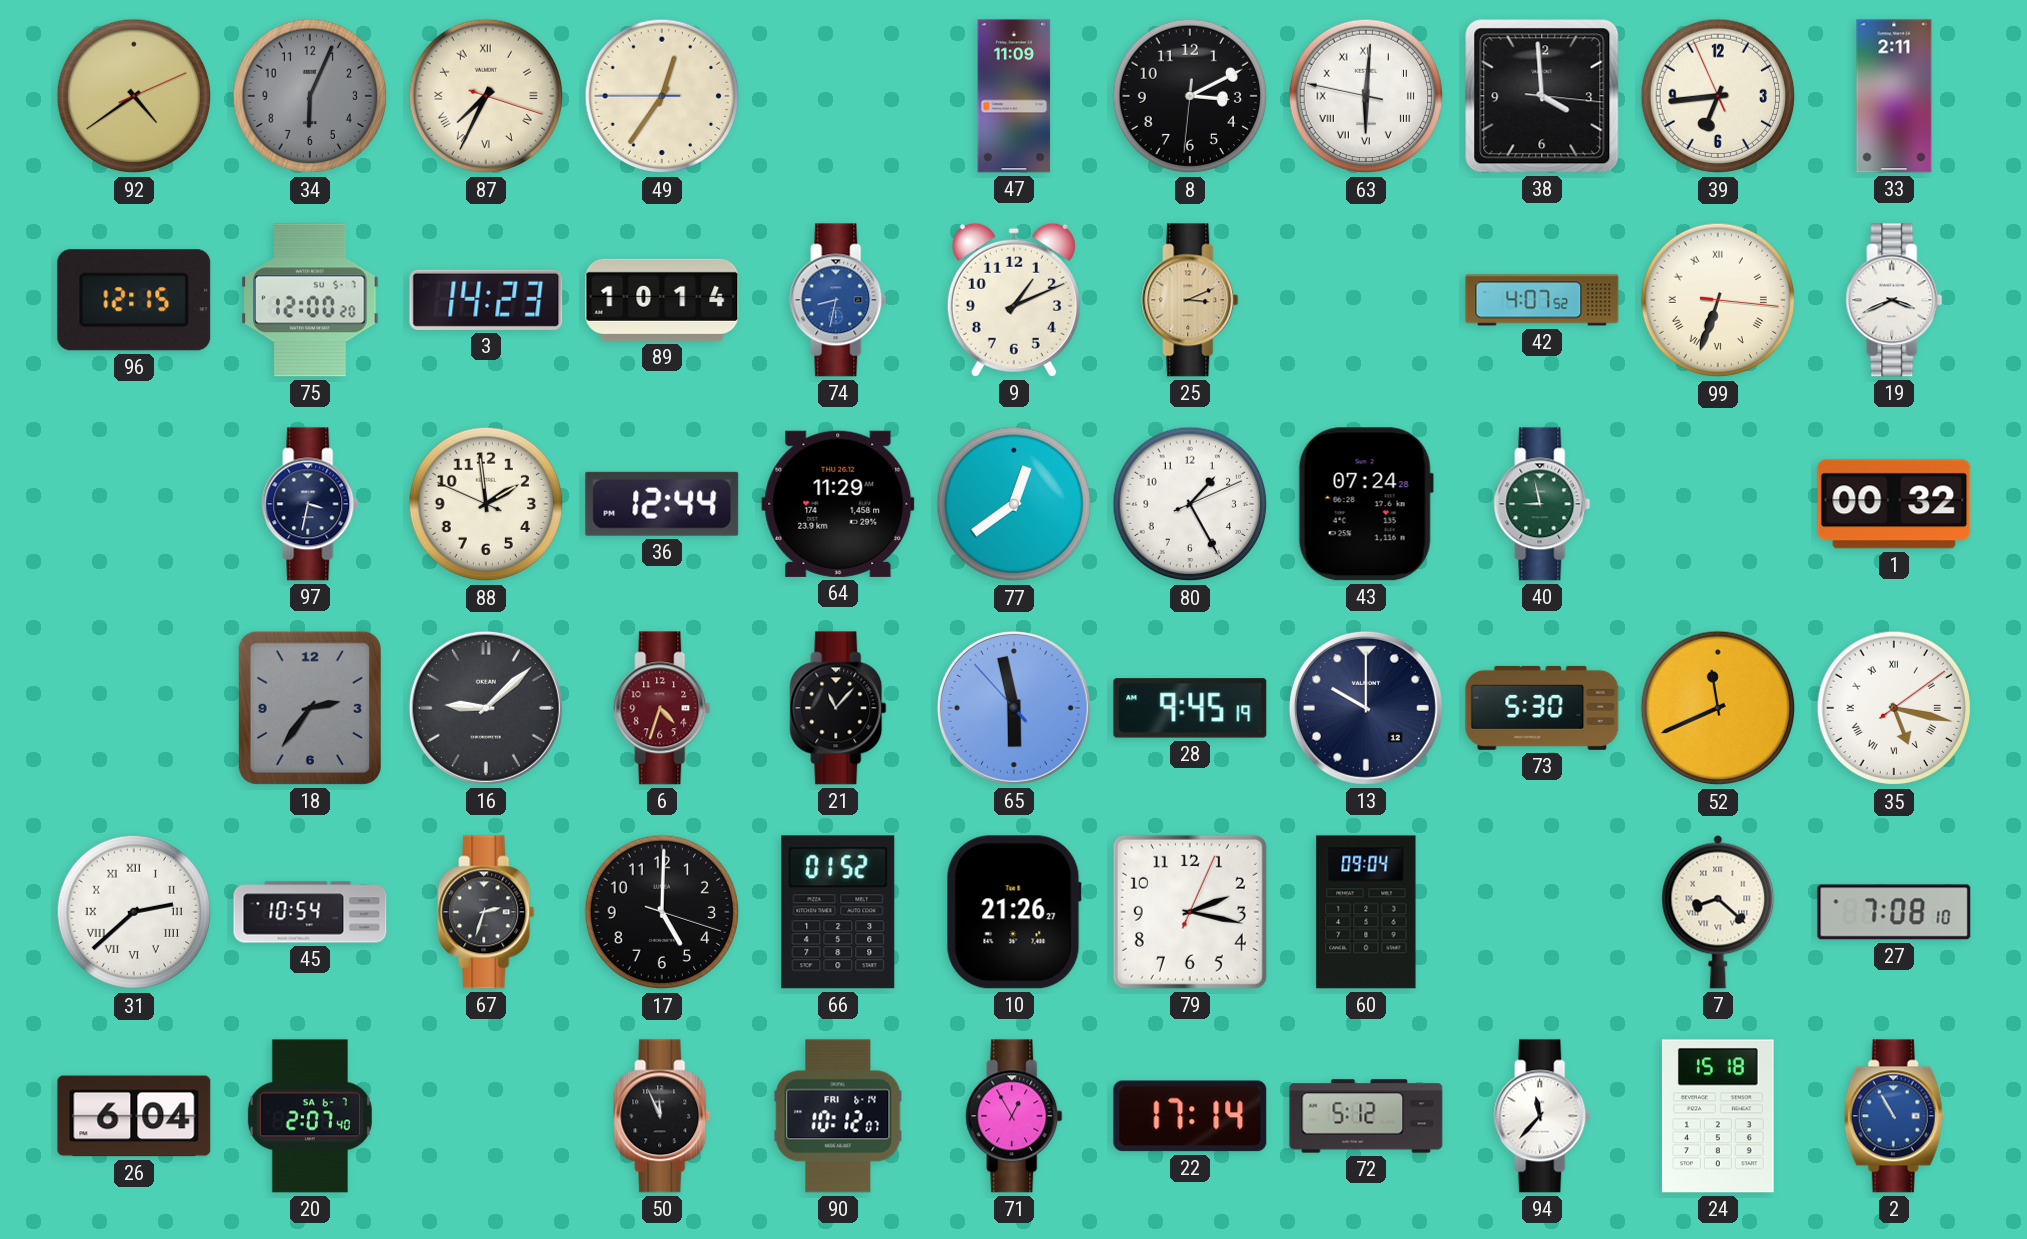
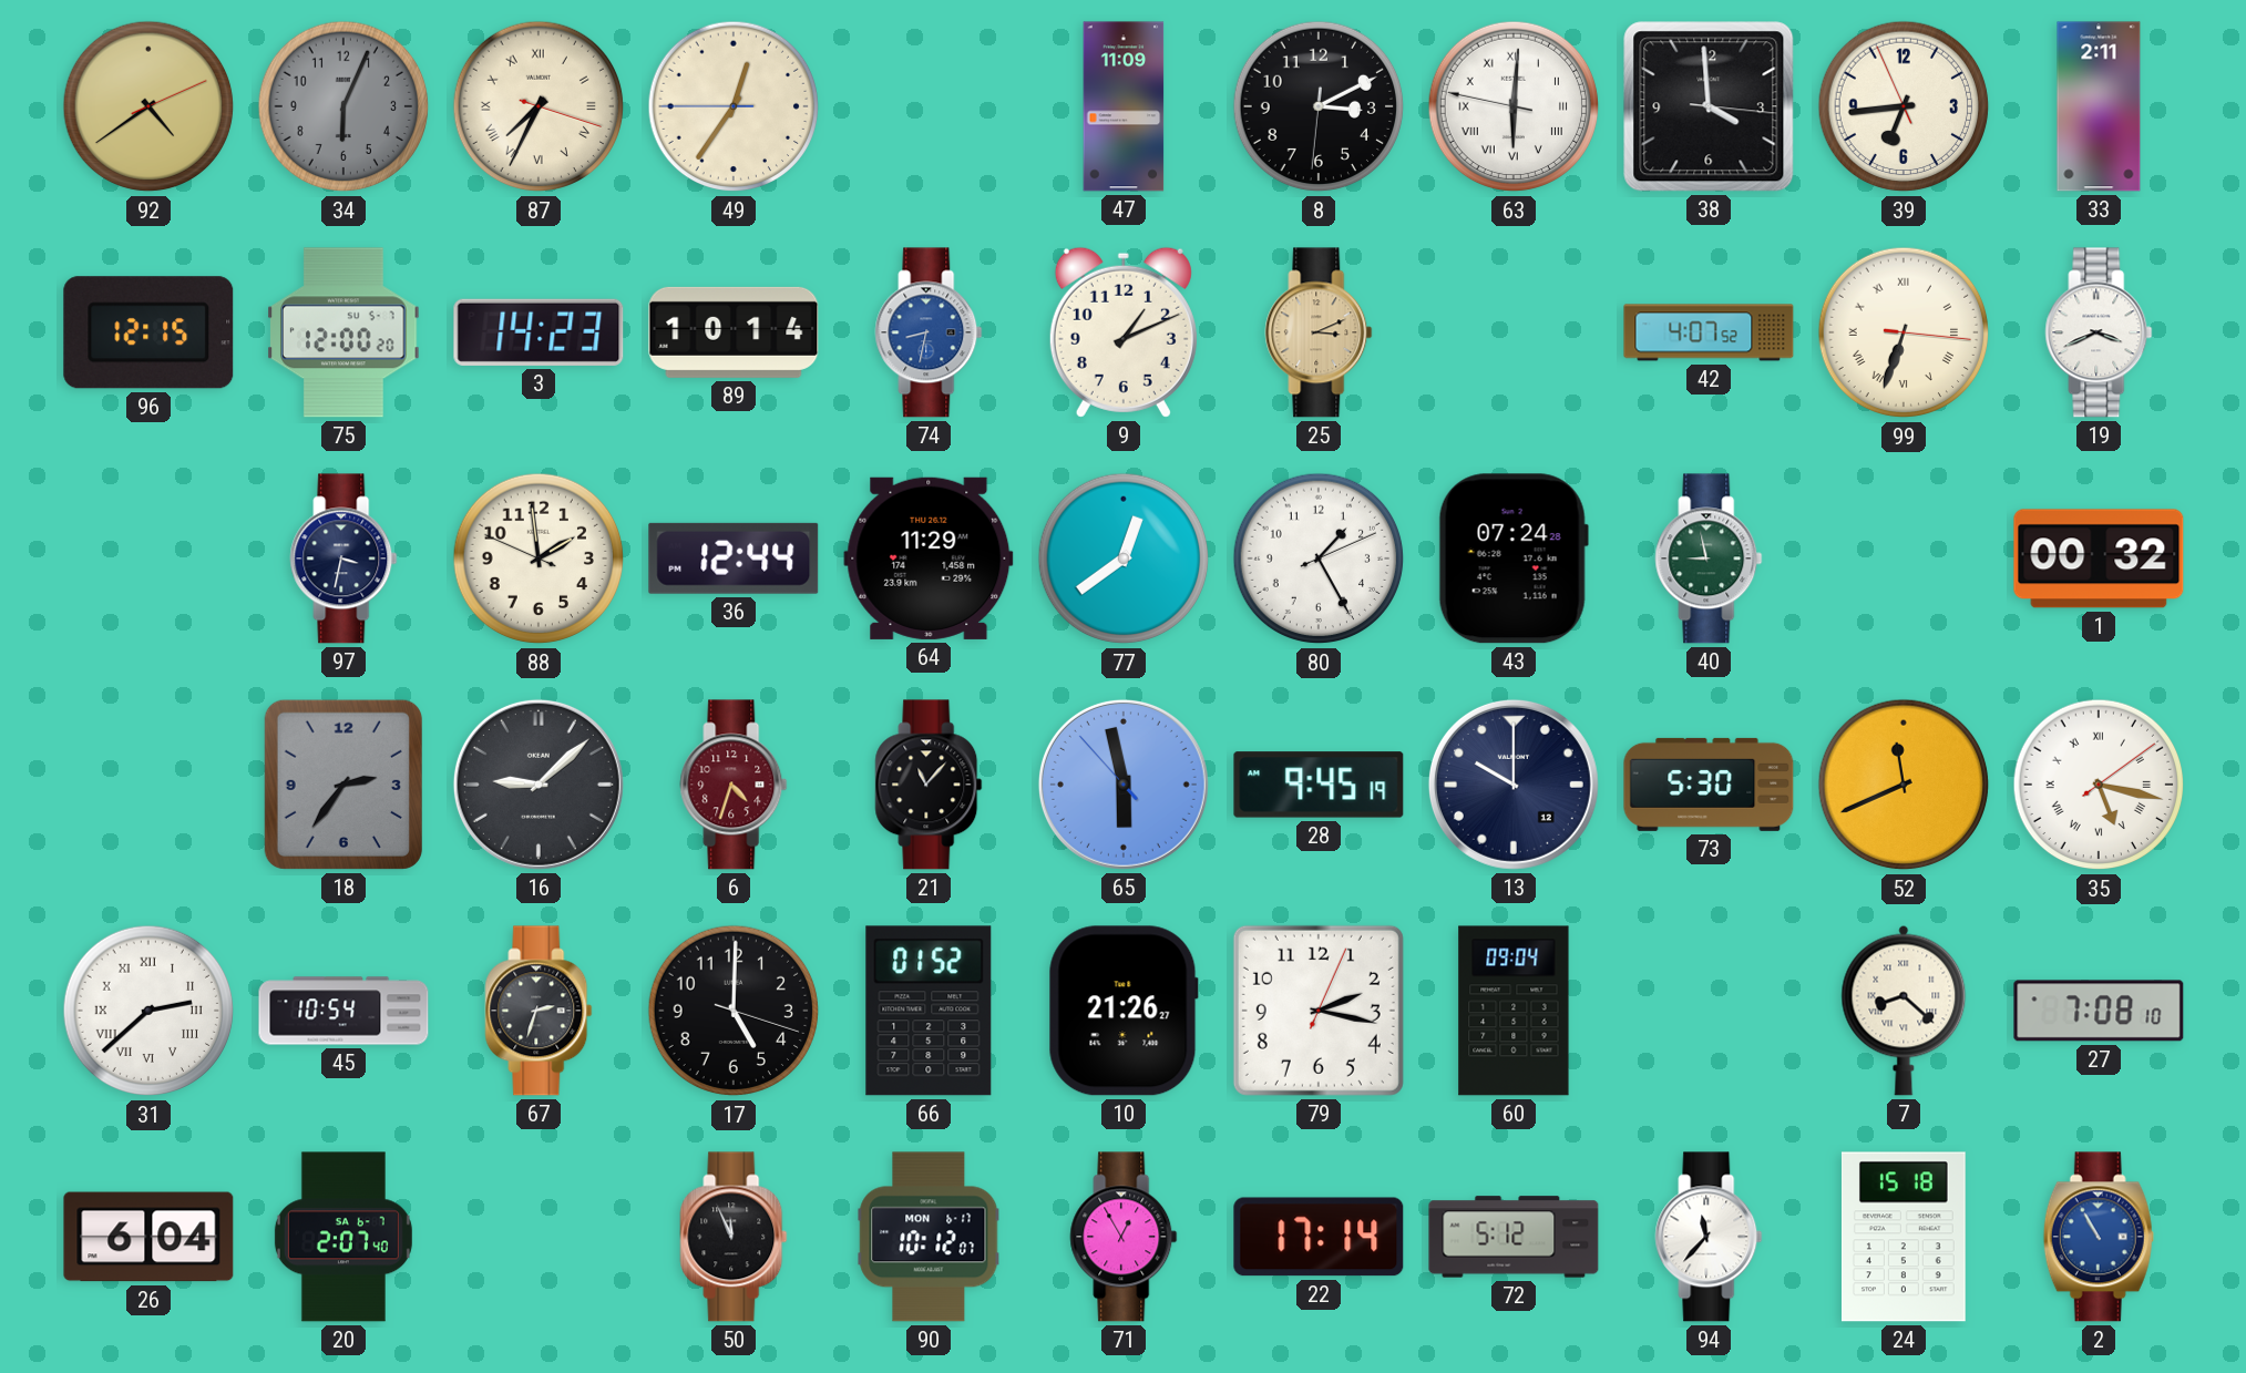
90 date: FRI 6-14 -> MON 6-17 (929, 1237)
